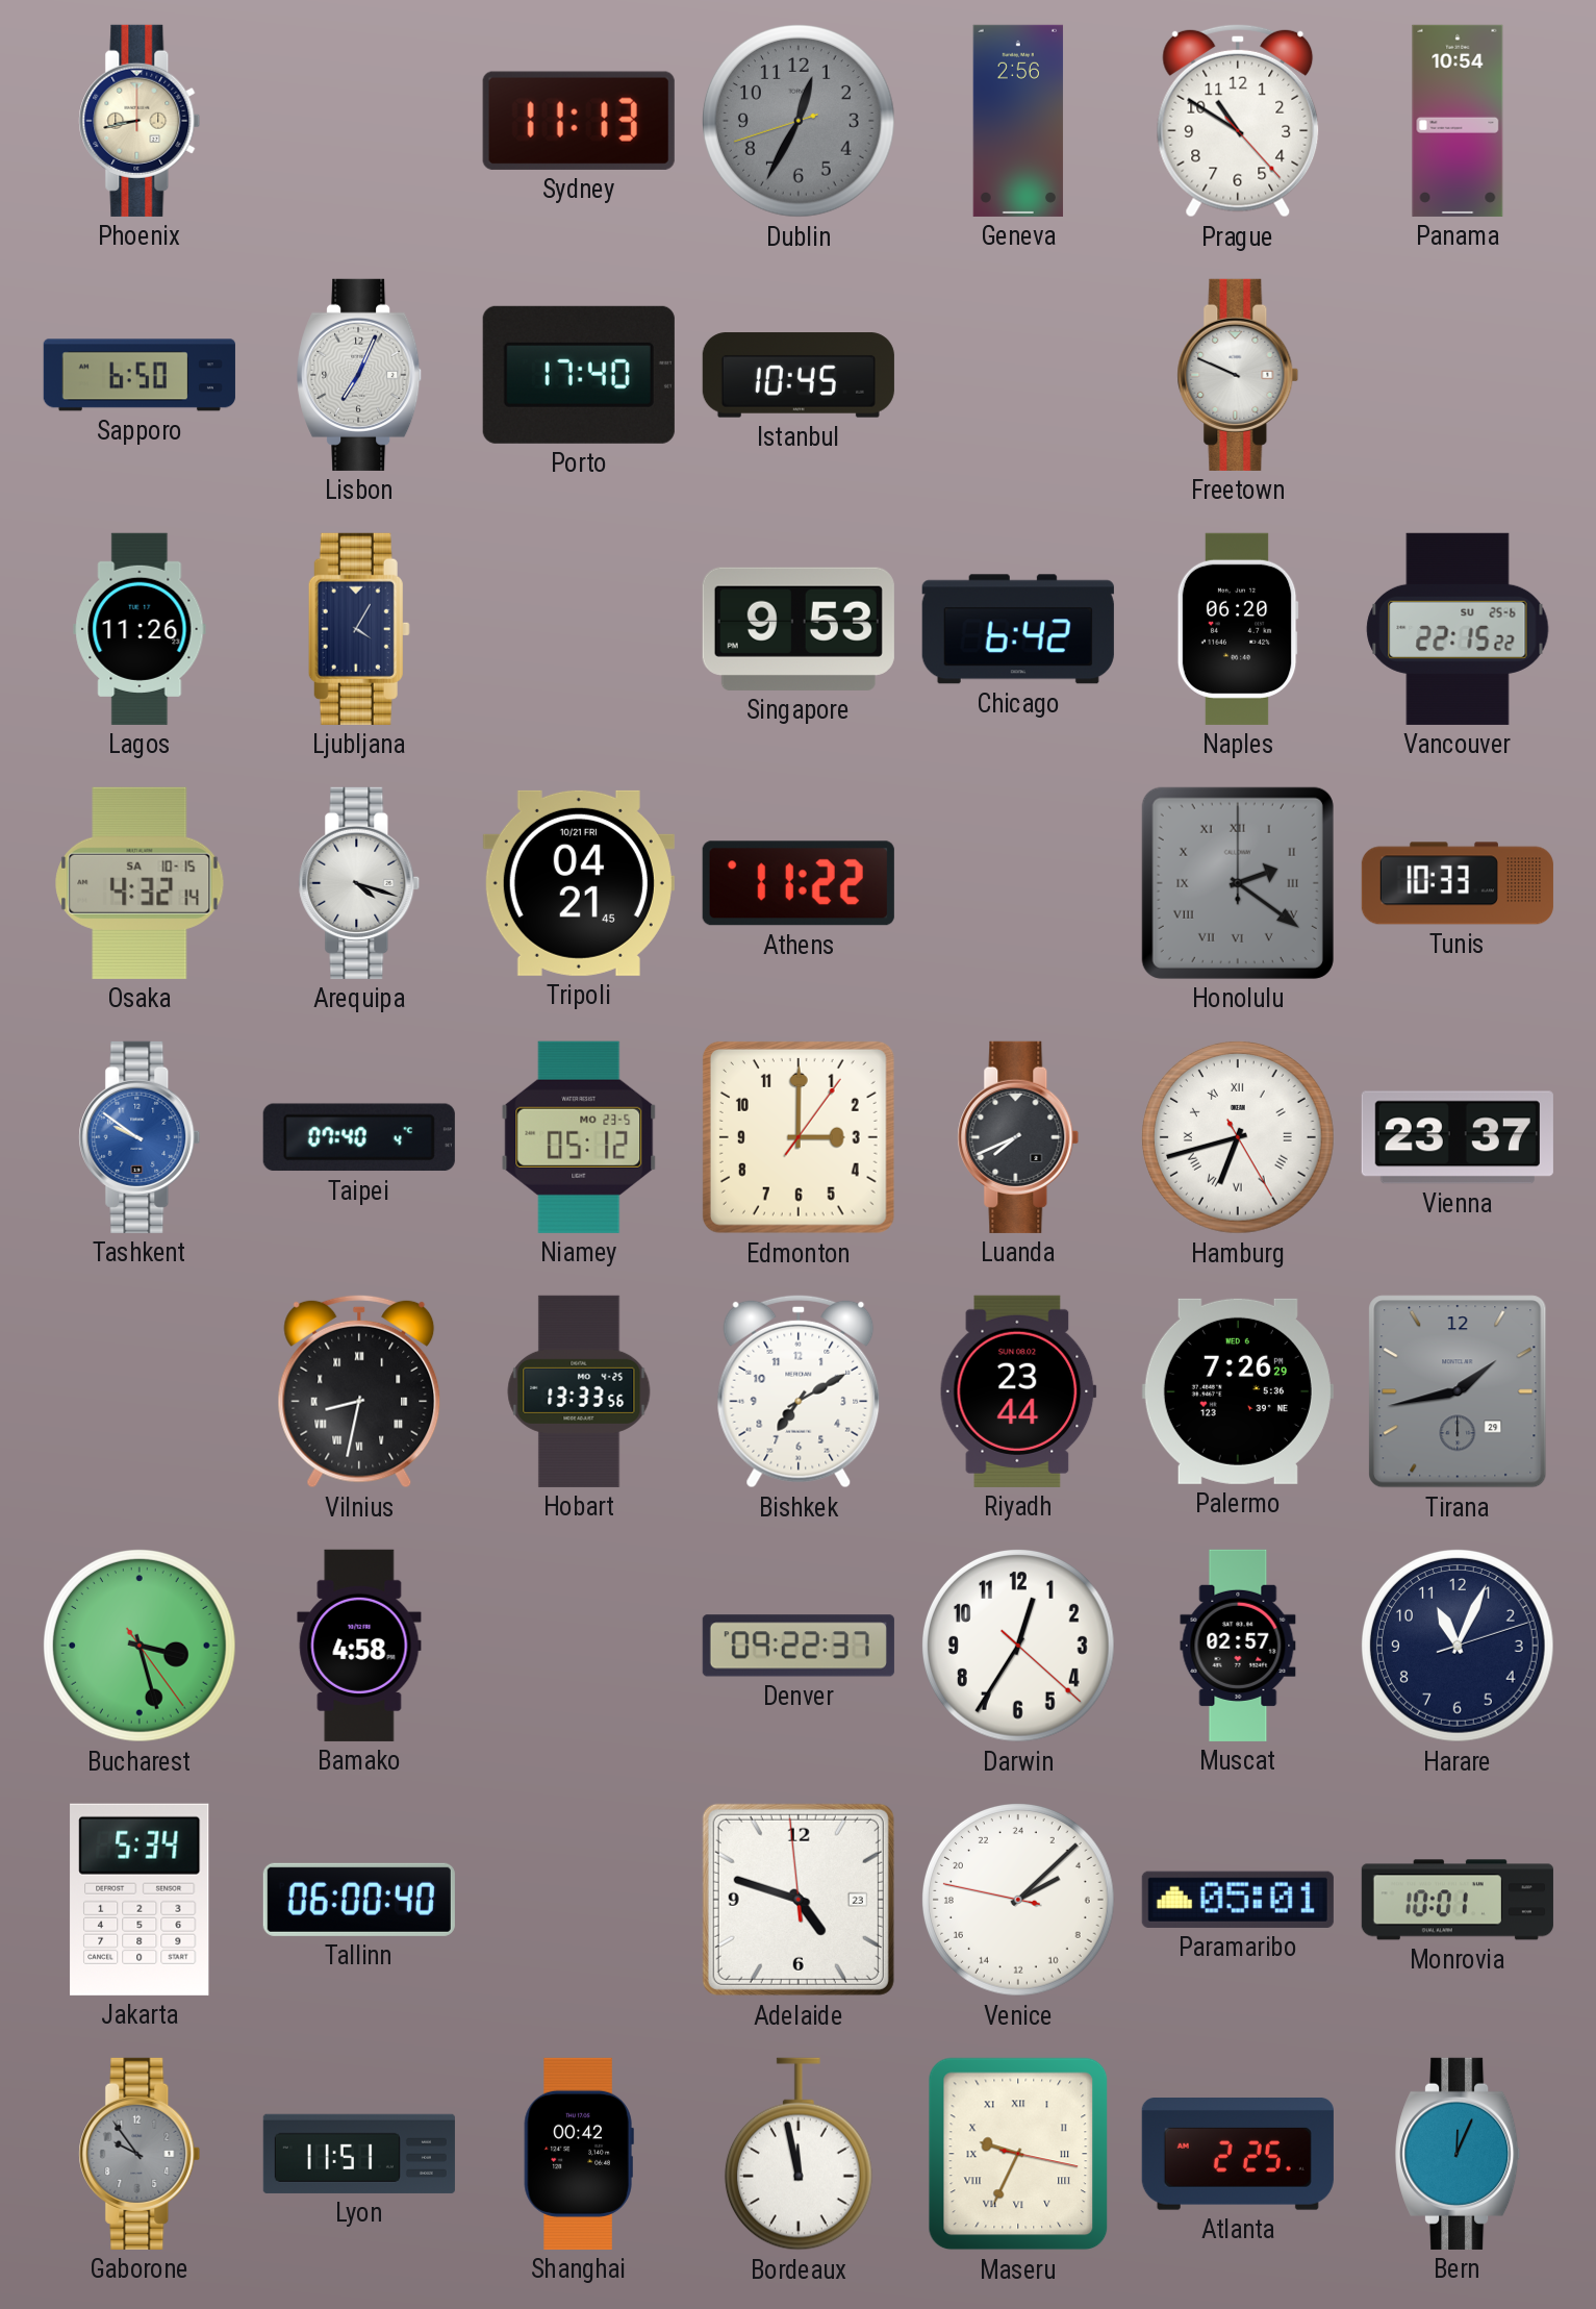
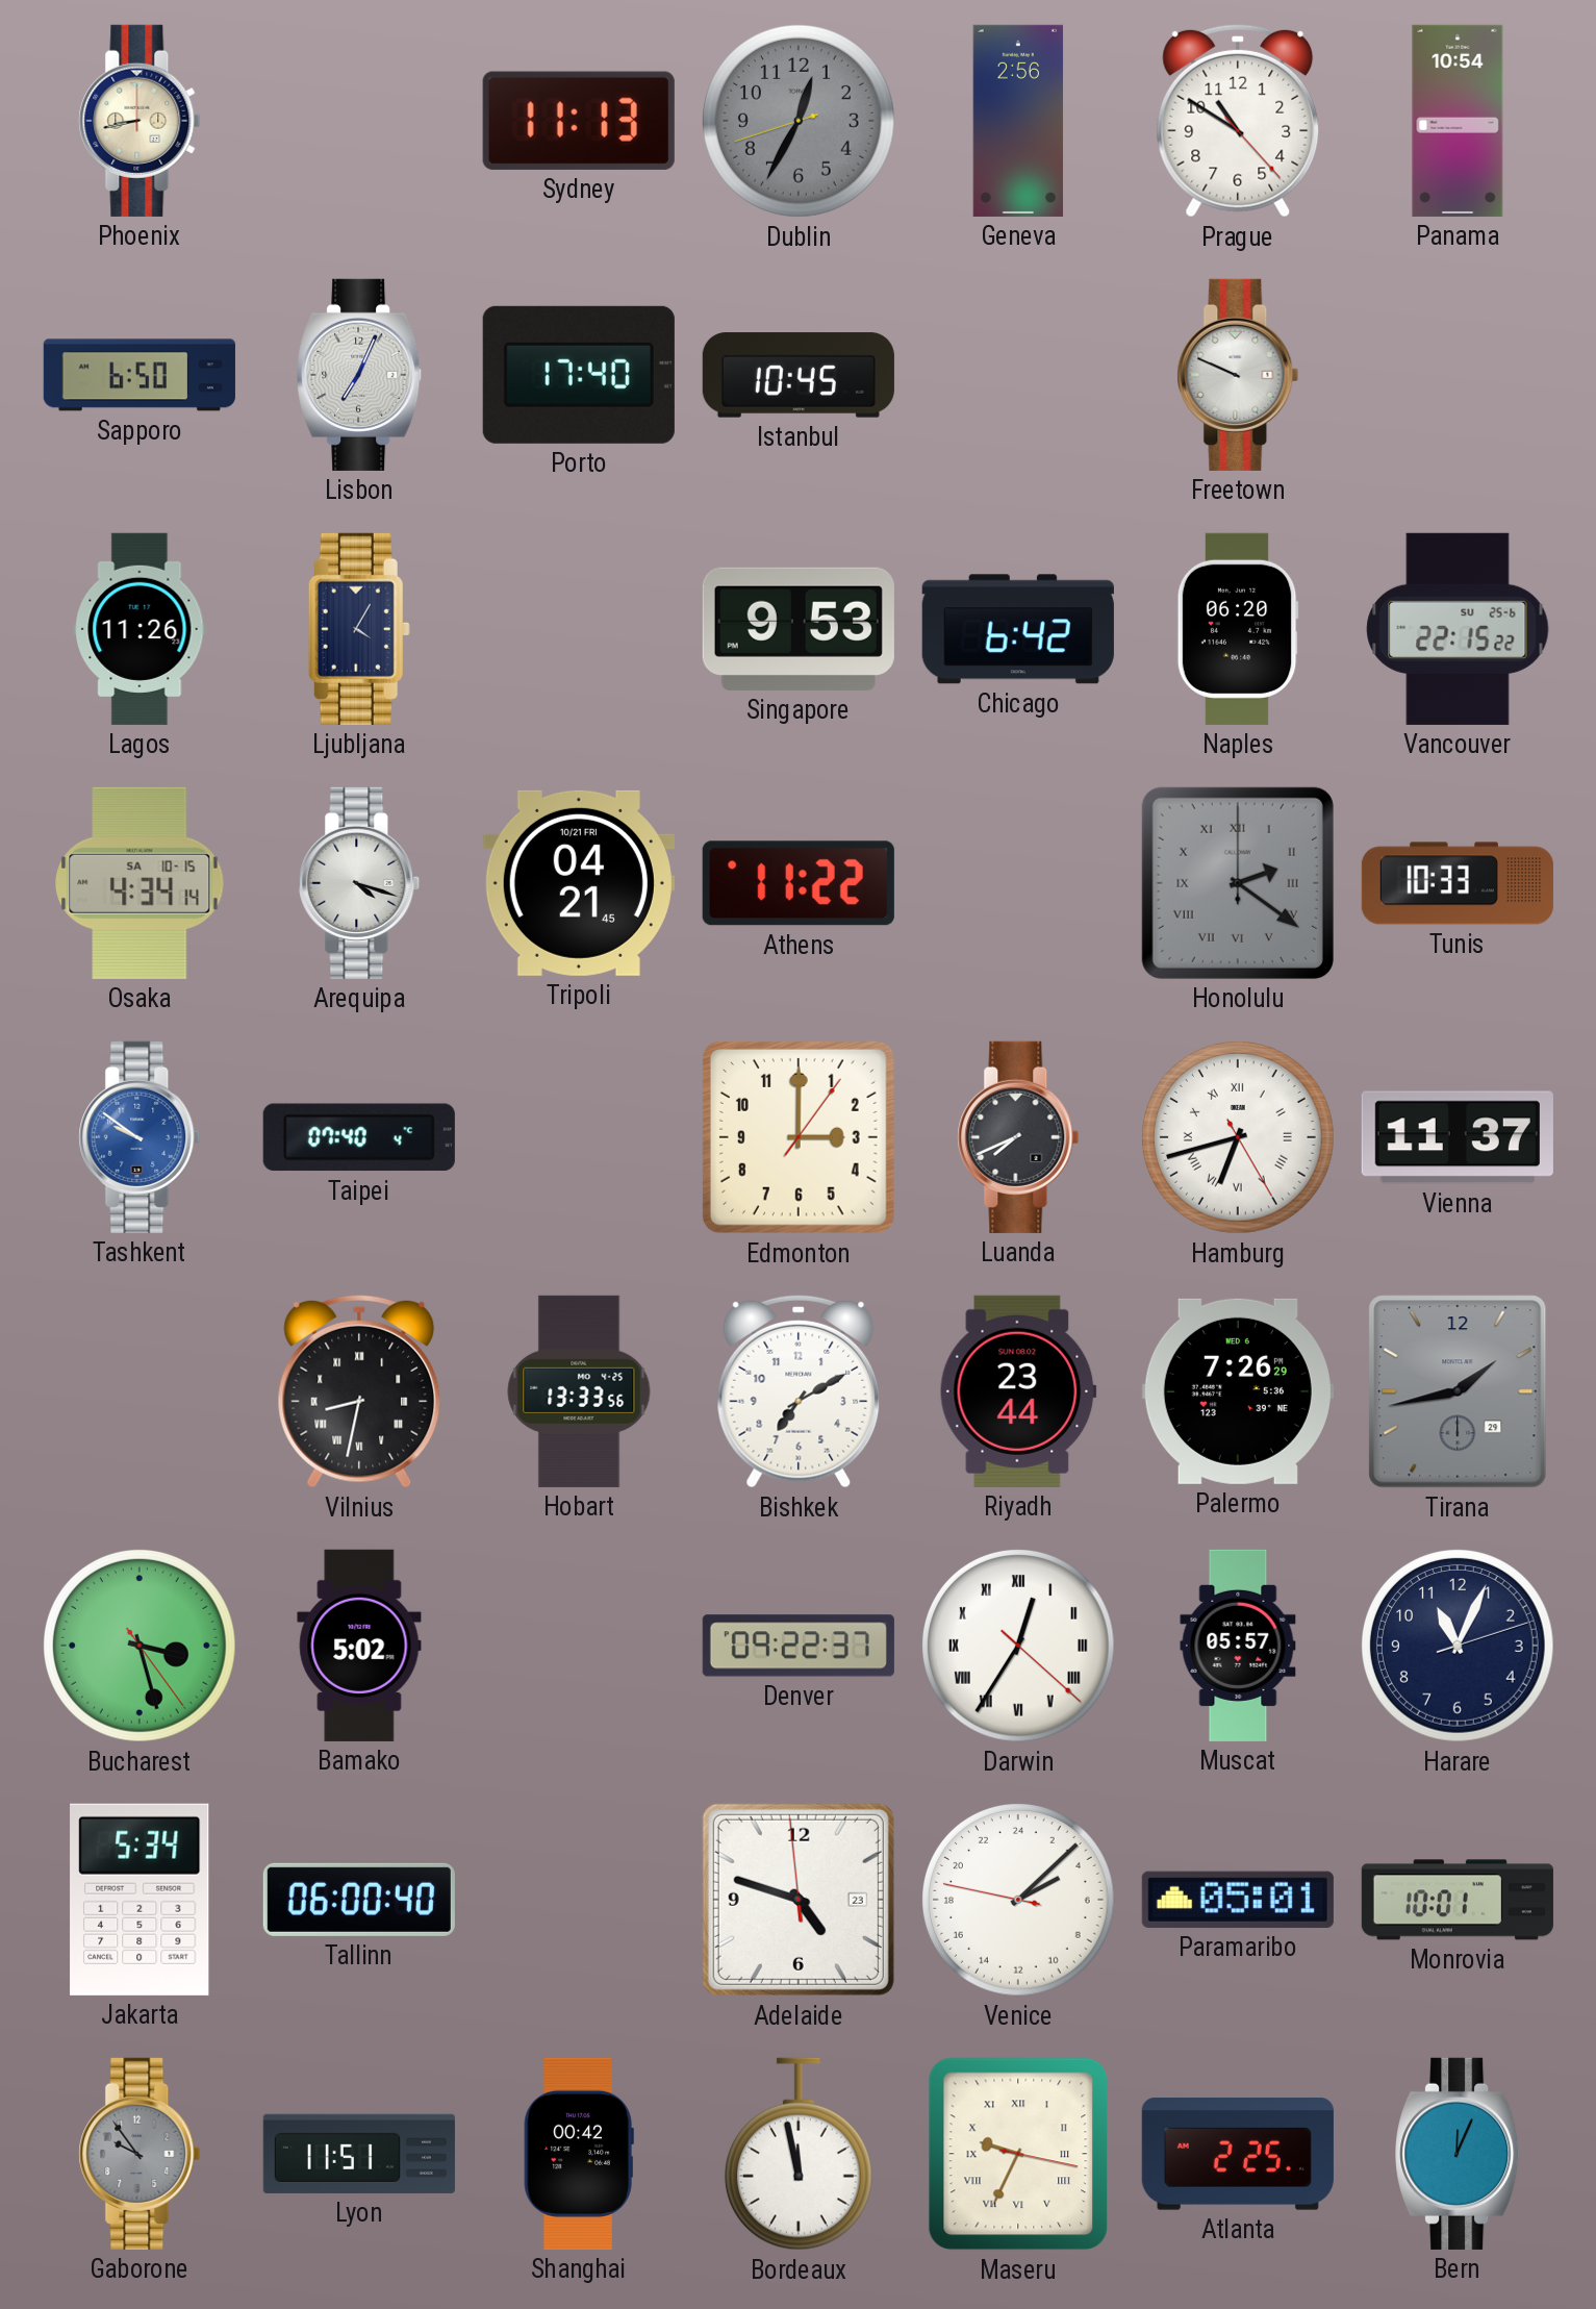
Osaka: 4:32 -> 4:34 (140, 883)
Niamey: 05:12 -> none (579, 1137)
Vienna: 23:37 -> 11:37 (1458, 1137)
Bamako: 4:58 -> 5:02 (359, 1646)
Darwin numerals: Arabic -> Roman (1019, 1647)
Muscat: 02:57 -> 05:57 (1238, 1646)
